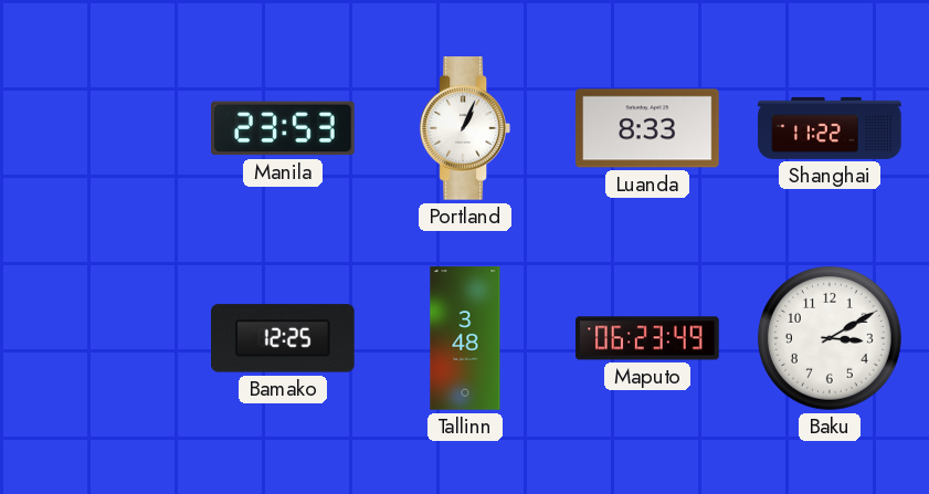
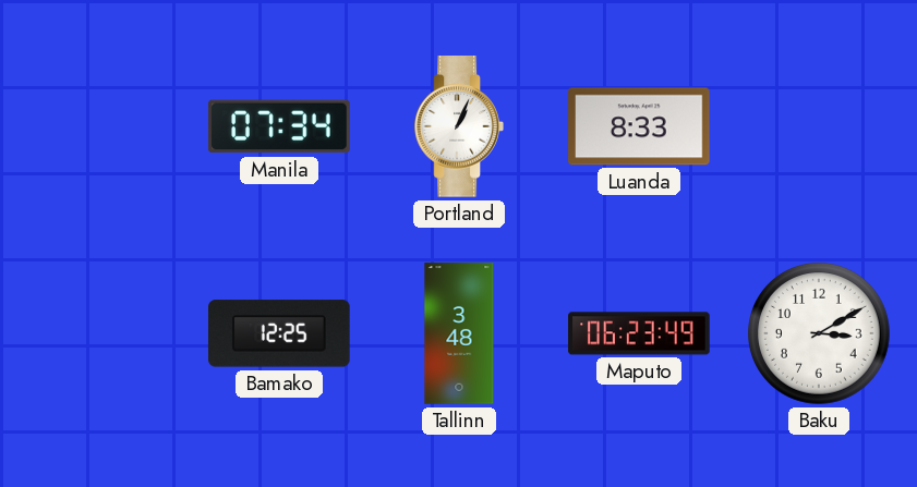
Manila: 23:53 -> 07:34 (279, 126)
Shanghai: 11:22 -> none (830, 128)
